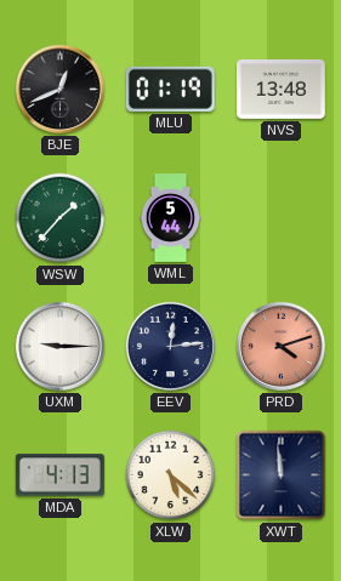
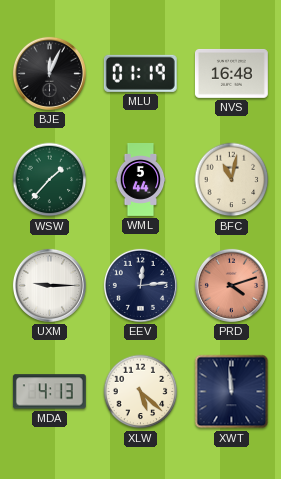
BJE: 12:41 -> 12:04 (49, 73)
NVS: 13:48 -> 16:48 (231, 73)
BFC: none -> 11:02 (232, 180)
